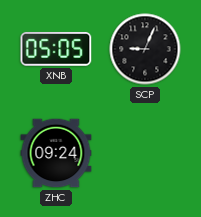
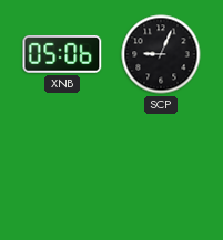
XNB: 05:05 -> 05:06 (62, 54)
ZHC: 09:24 -> none (56, 153)
